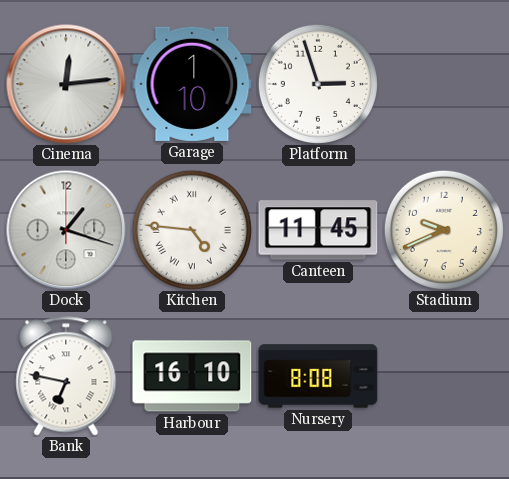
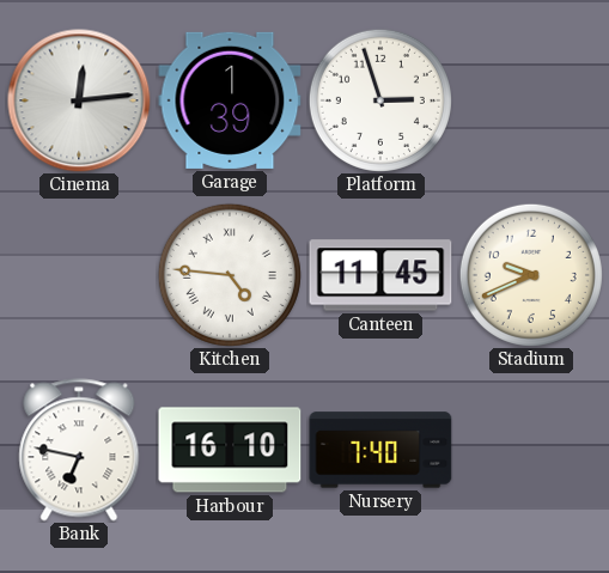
Garage: 1:10 -> 1:39 (230, 100)
Dock: 1:18 -> none (66, 230)
Nursery: 8:08 -> 7:40 (380, 450)
